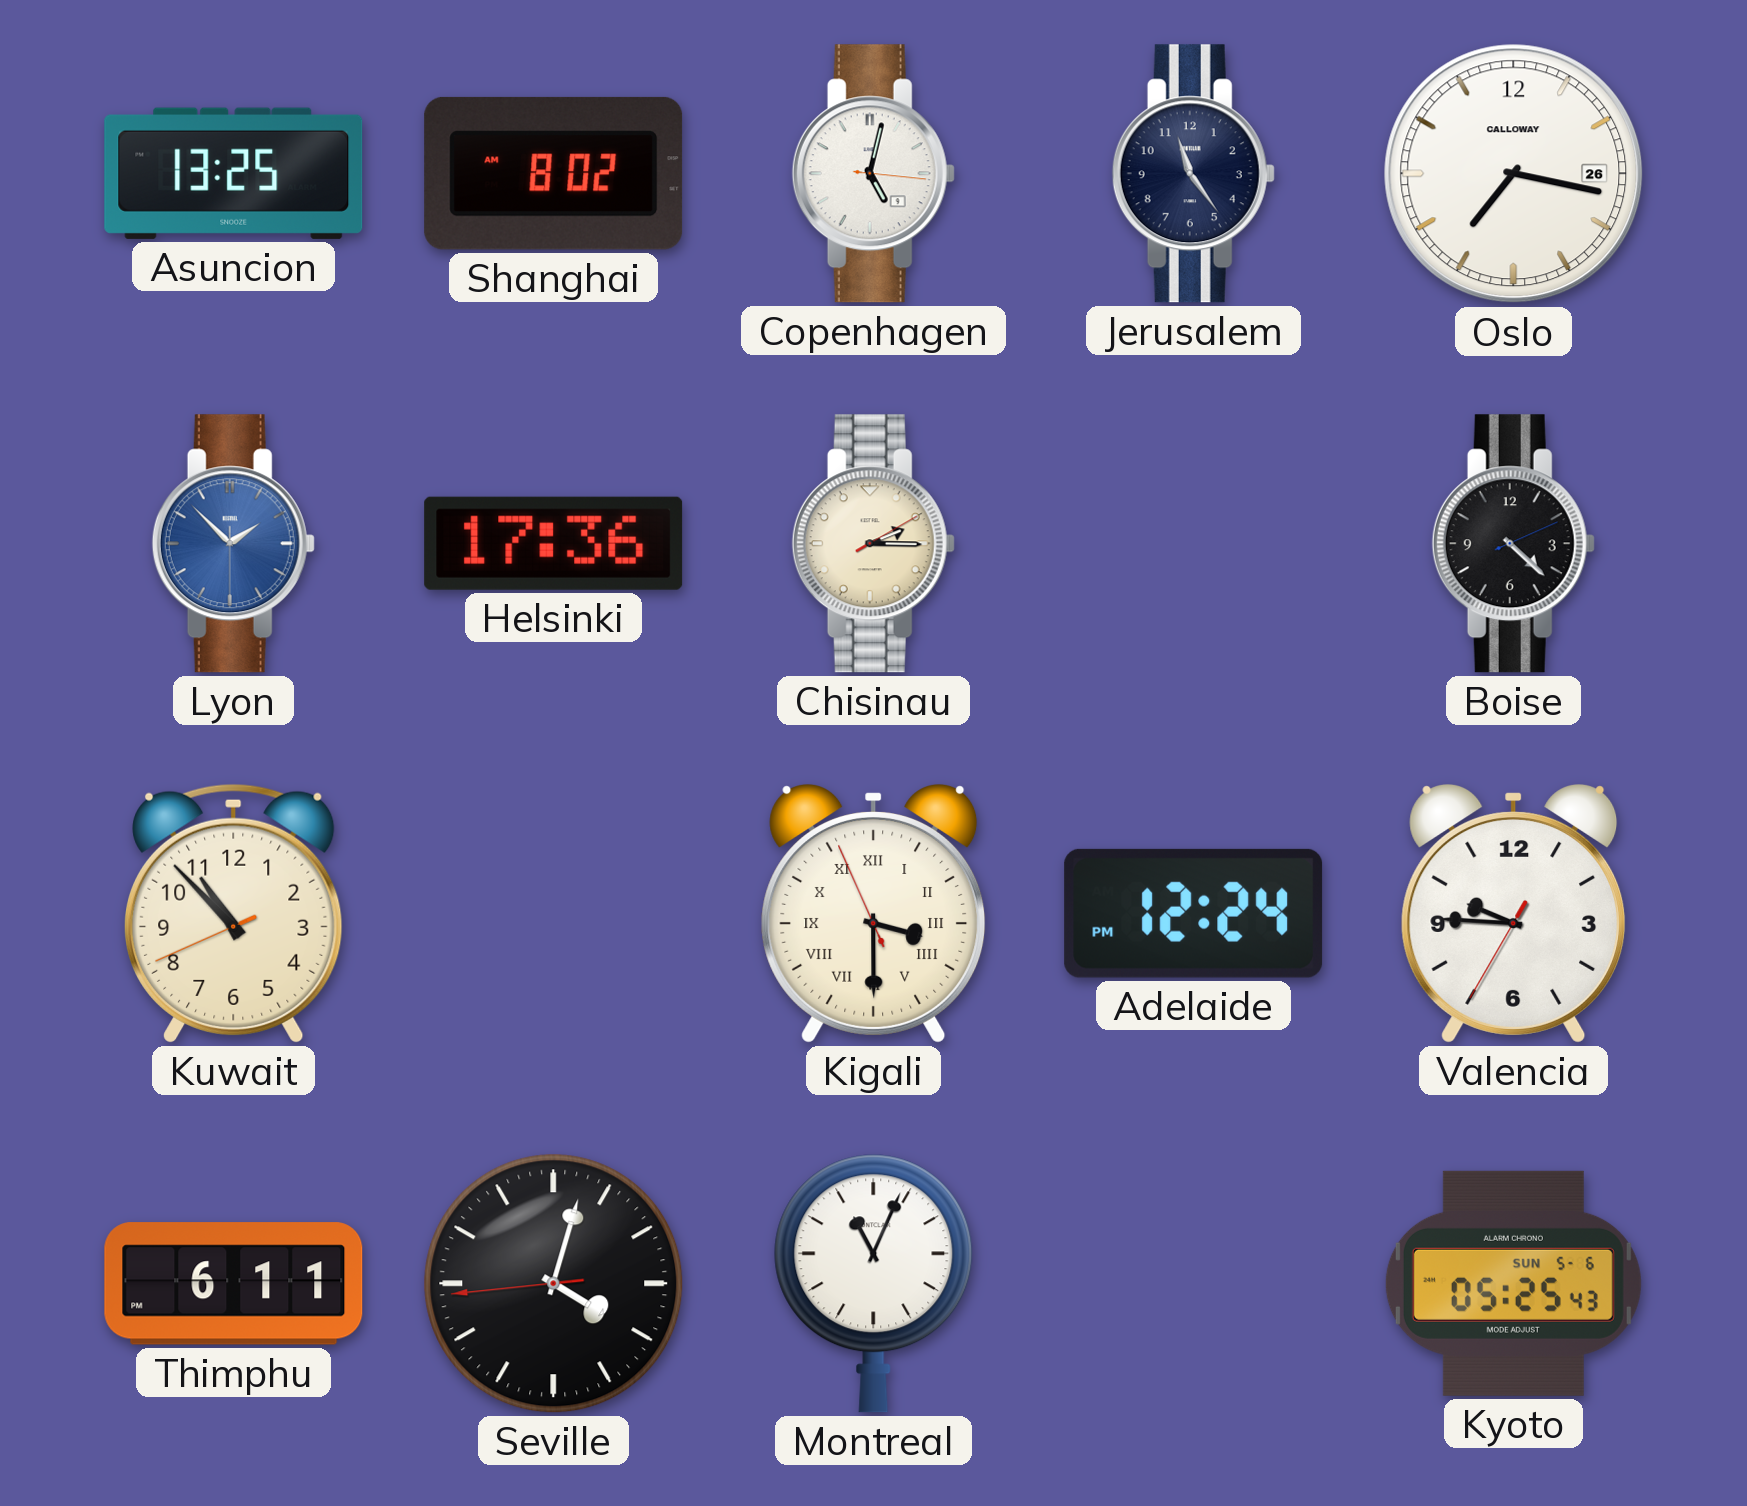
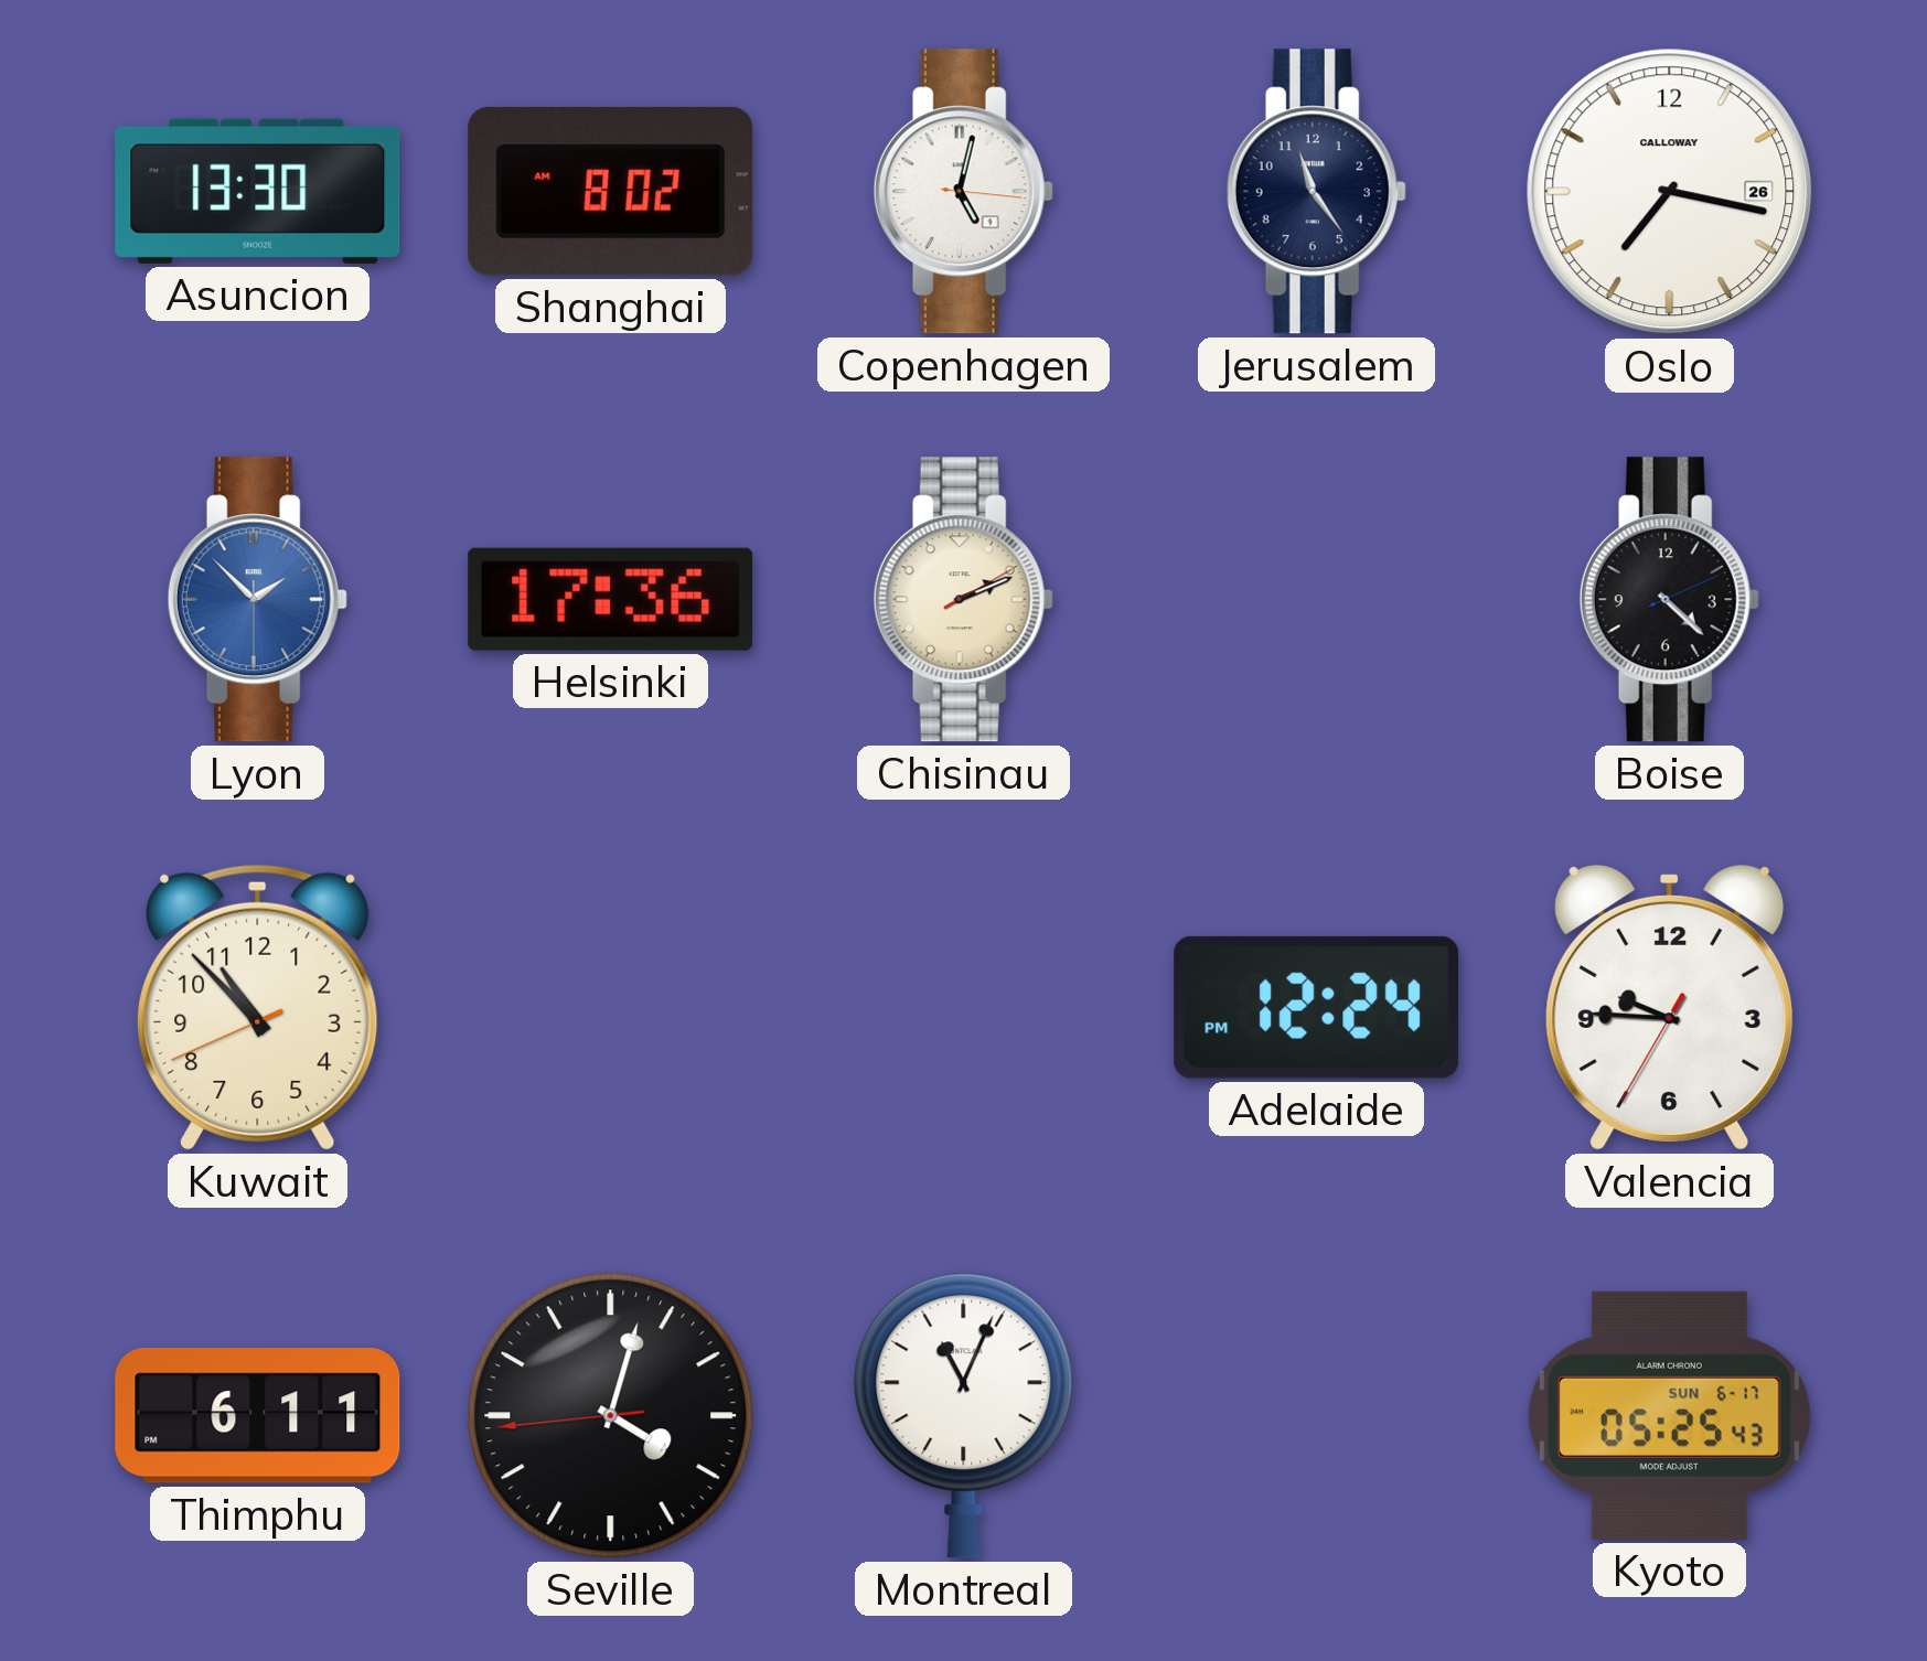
Asuncion: 13:25 -> 13:30 (258, 191)
Chisinau: 2:15 -> 2:11 (963, 600)
Kigali: 3:29 -> none (874, 914)
Kyoto date: SUN 5-6 -> SUN 6-17 (1669, 1415)
